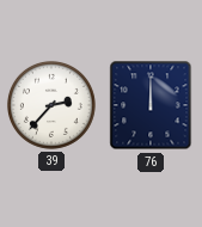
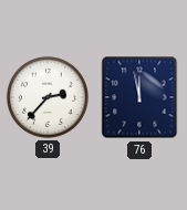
76: 12:00 -> 11:58 (139, 97)
